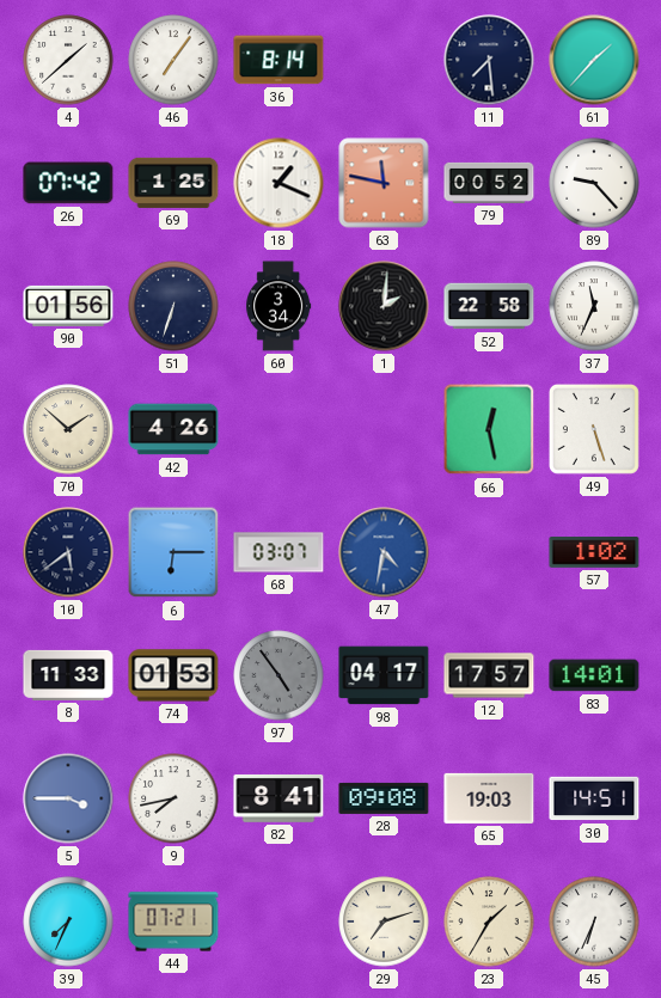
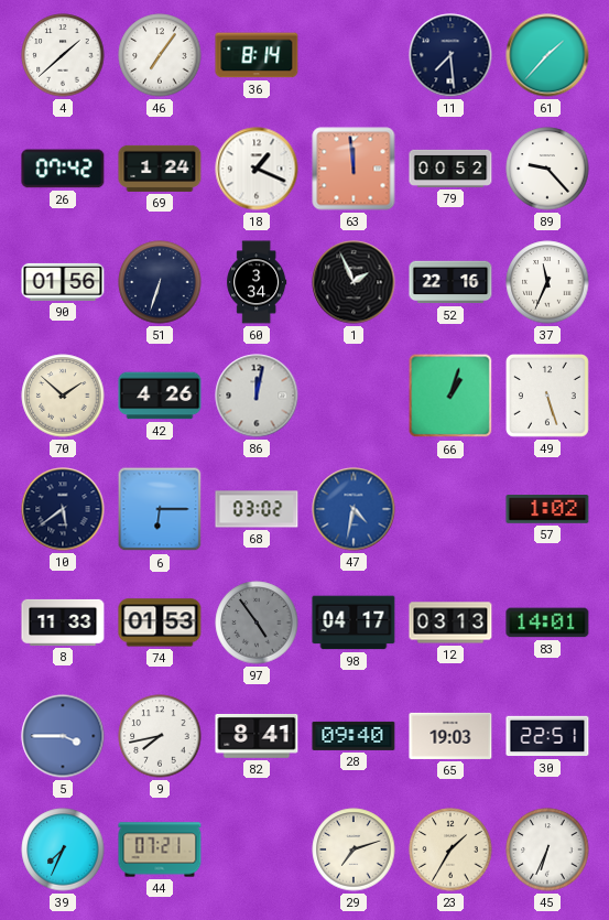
69: 1:25 -> 1:24 (160, 169)
63: 11:47 -> 11:59 (354, 169)
1: 2:01 -> 1:56 (354, 282)
52: 22:58 -> 22:16 (450, 282)
86: none -> 12:02 (257, 396)
66: 12:28 -> 1:03 (450, 396)
68: 03:07 -> 03:02 (257, 509)
12: 17:57 -> 03:13 (450, 623)
28: 09:08 -> 09:40 (354, 736)
30: 14:51 -> 22:51 (547, 736)
